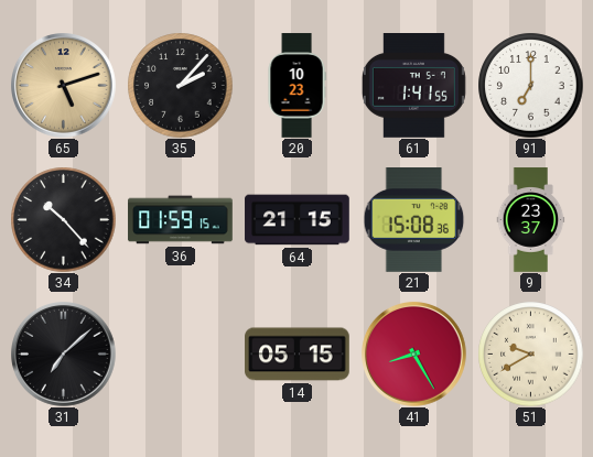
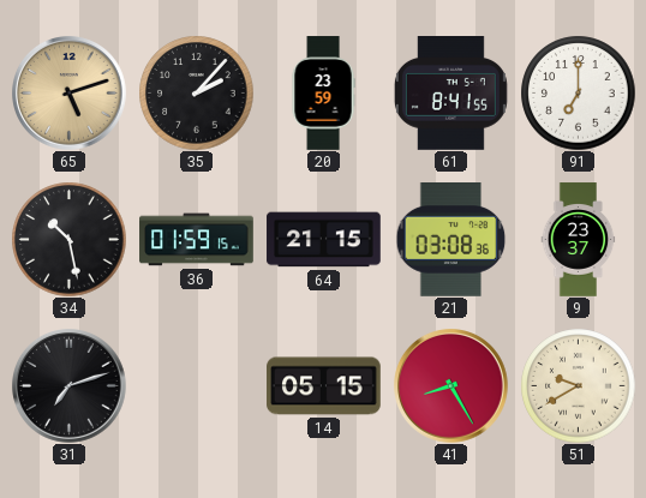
20: 10:23 -> 23:59 (323, 94)
61: 1:41 -> 8:41 (450, 94)
34: 10:23 -> 10:28 (68, 239)
21: 15:08 -> 03:08 (451, 240)
31: 7:08 -> 7:12 (70, 386)
